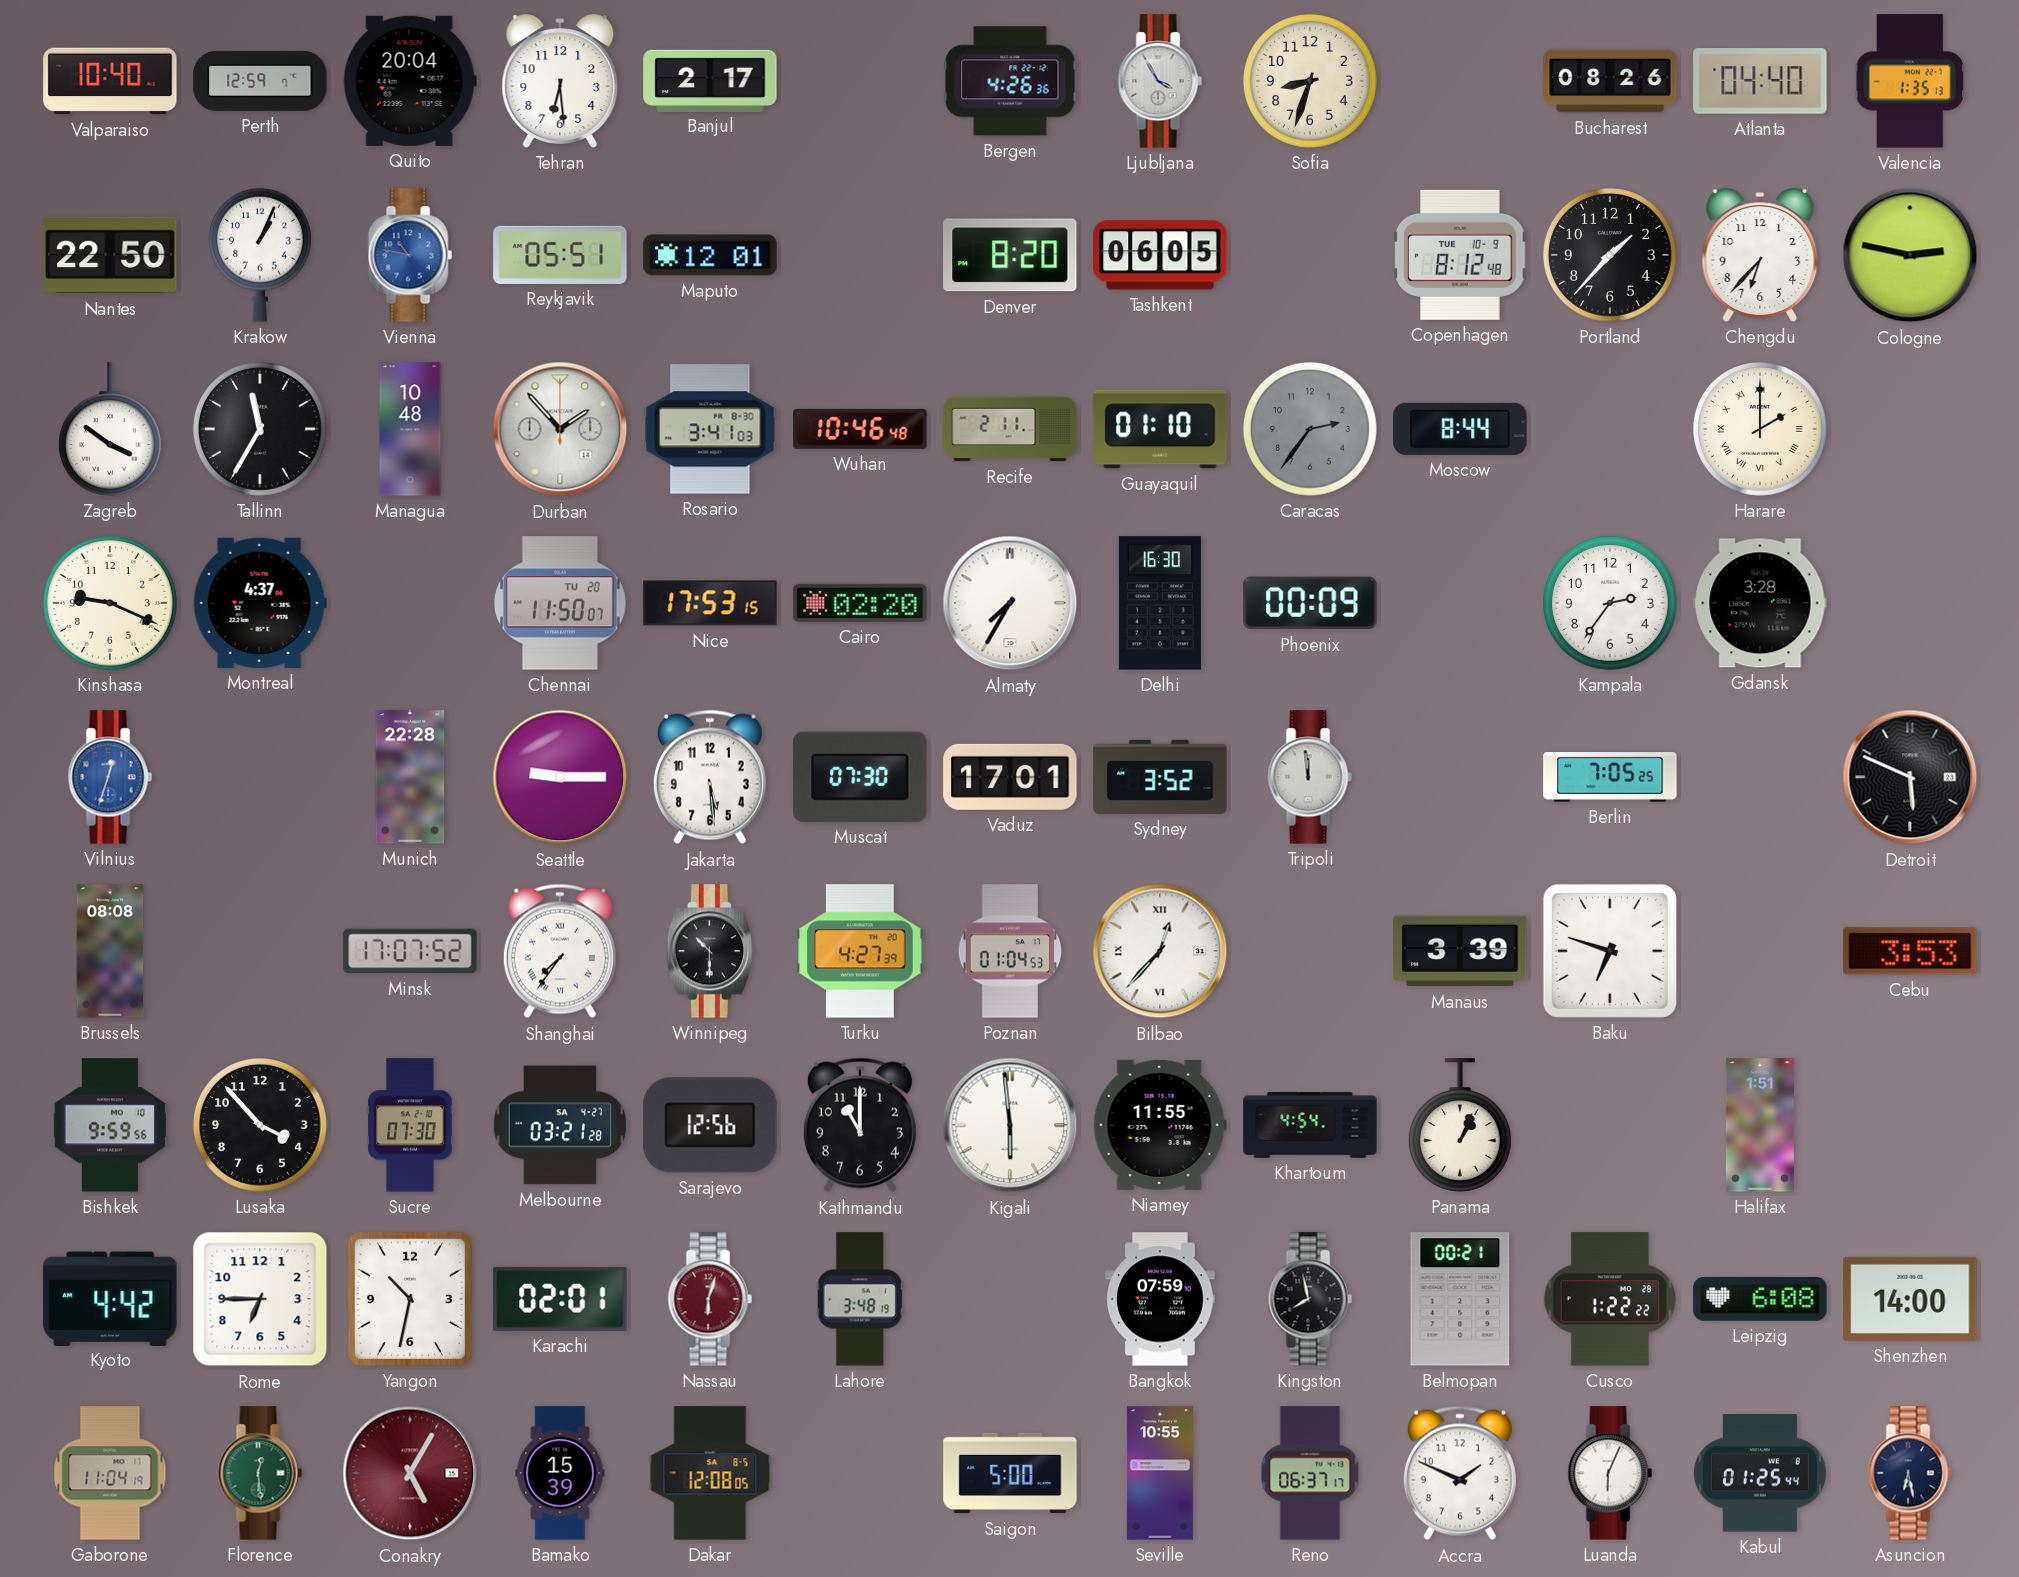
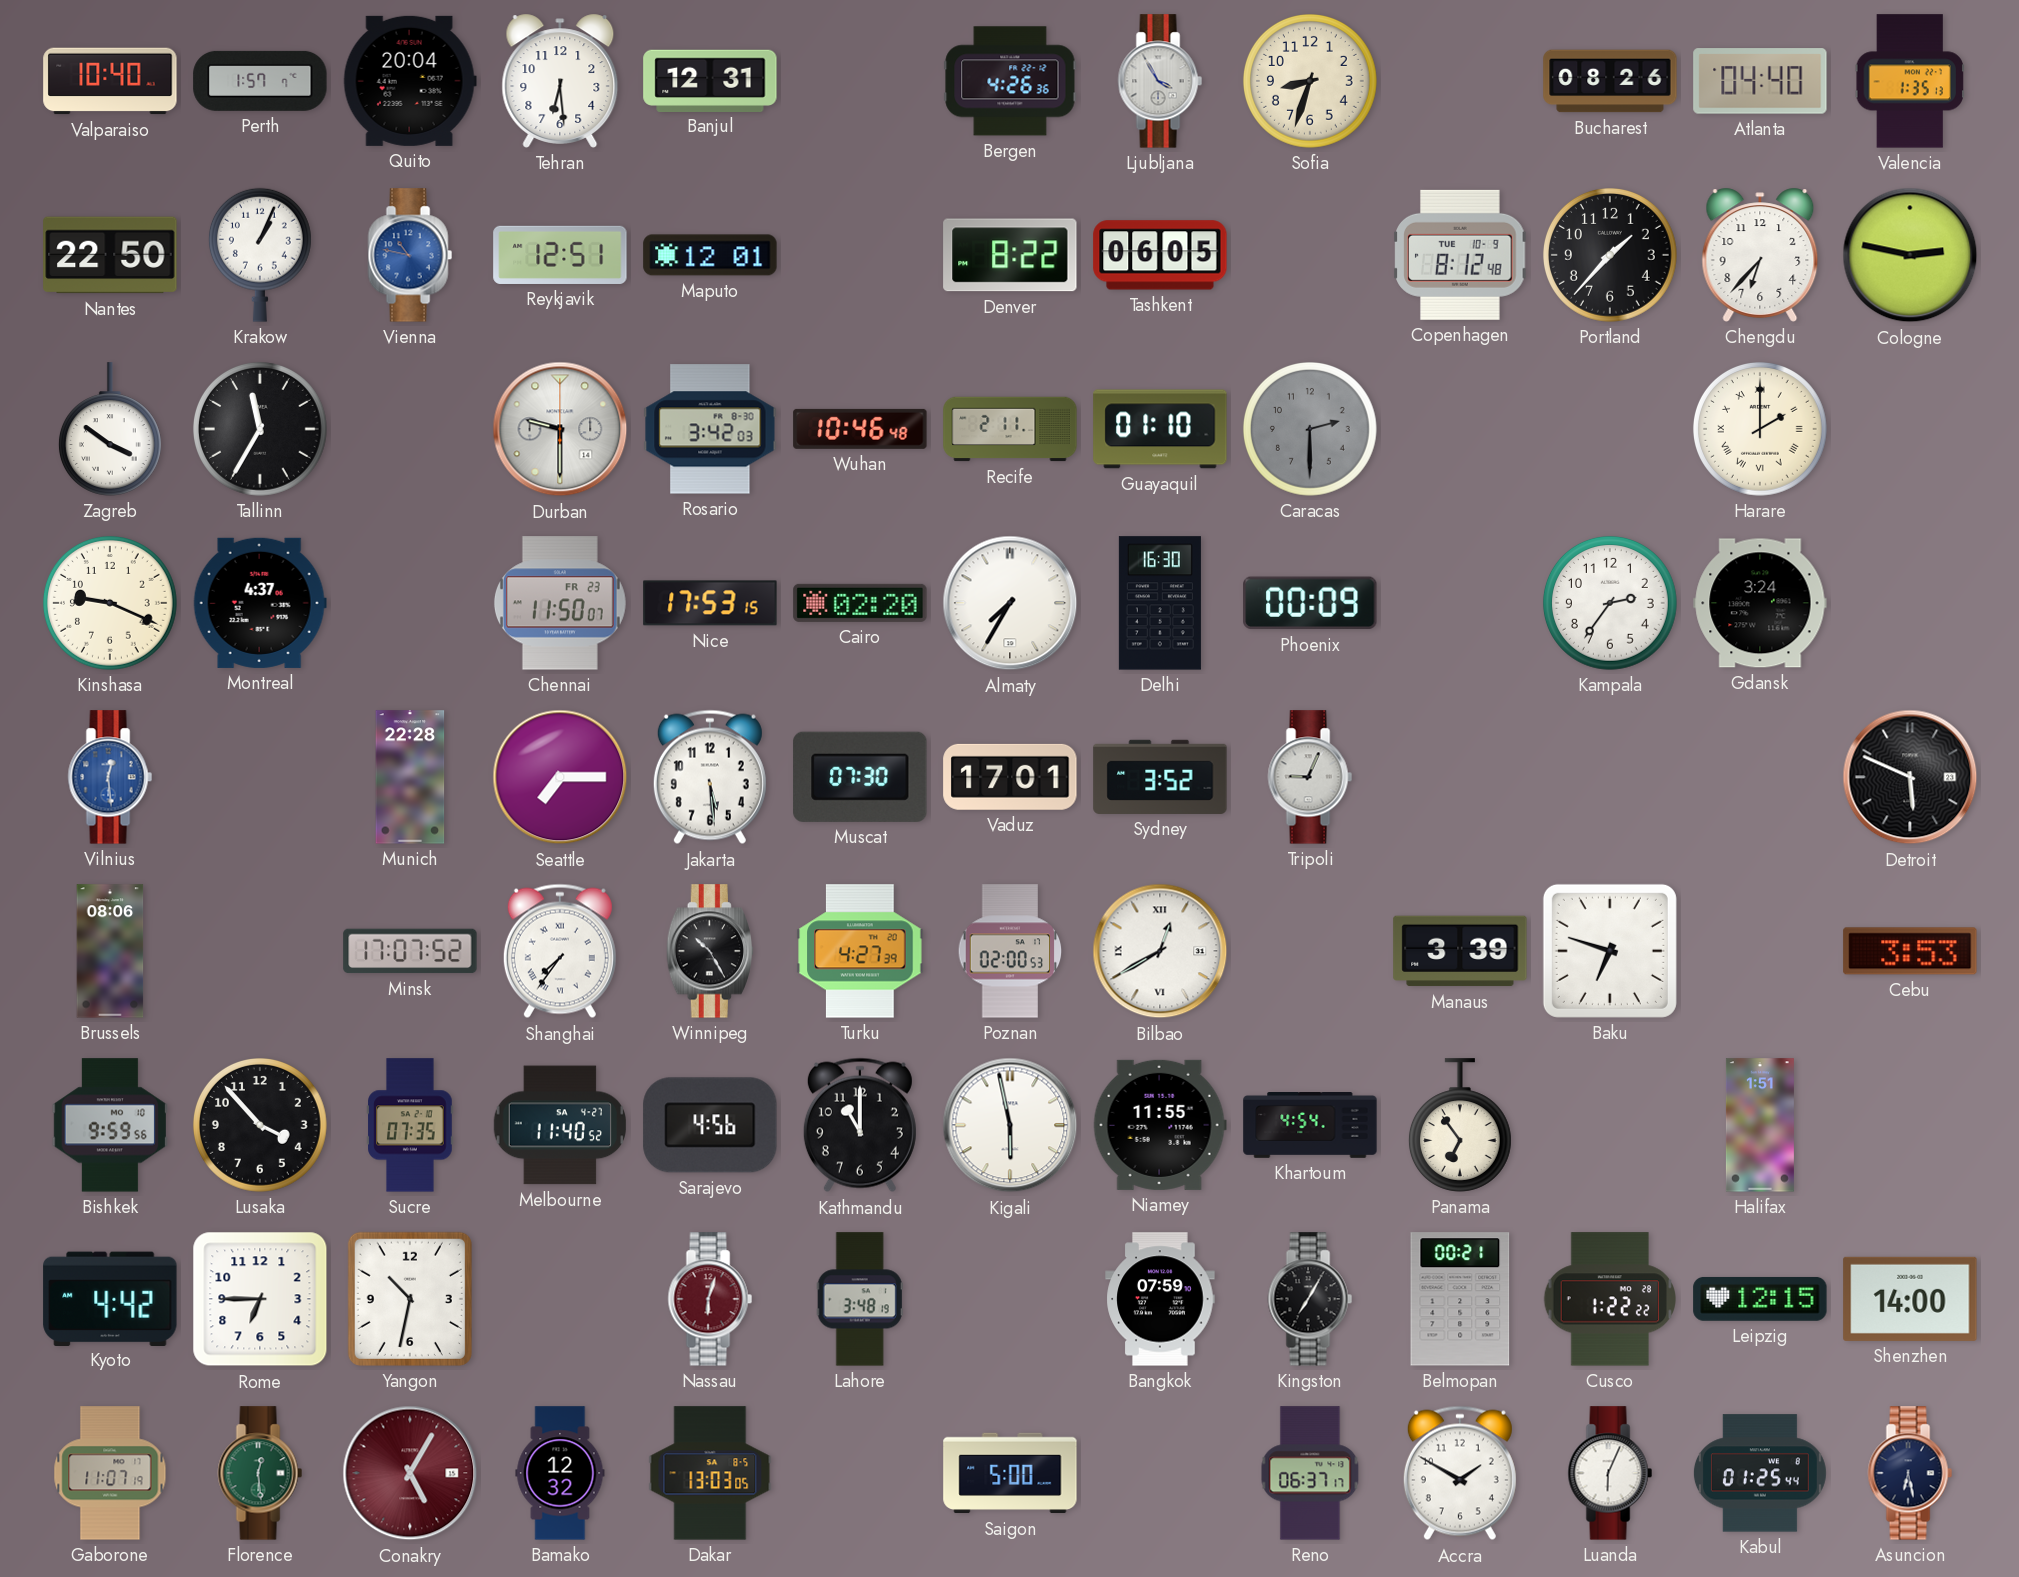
Perth: 12:59 -> 1:57 (260, 81)
Banjul: 2:17 -> 12:31 (710, 80)
Reykjavik: 05:51 -> 12:51 (560, 255)
Denver: 8:20 -> 8:22 (1010, 255)
Managua: 10:48 -> none (410, 429)
Durban: 1:53 -> 9:30 (560, 429)
Rosario: 3:41 -> 3:42 (710, 429)
Caracas: 2:36 -> 2:30 (1310, 430)
Moscow: 8:44 -> none (1460, 429)
Chennai date: TU 20 -> FR 23 (560, 603)
Gdansk: 3:28 -> 3:24 (1760, 603)
Vilnius: 12:33 -> 12:29 (110, 777)
Seattle: 9:15 -> 7:15 (560, 777)
Tripoli: 11:59 -> 9:04 (1310, 777)
Berlin: 7:05 -> none (1610, 777)
Brussels: 08:08 -> 08:06 (110, 951)
Winnipeg: 10:30 -> 10:25 (709, 951)
Poznan: 01:04 -> 02:00 (1010, 951)
Bilbao: 12:37 -> 12:40 (1160, 951)
Sucre: 07:30 -> 07:35 (410, 1125)
Melbourne: 03:21 -> 11:40 (559, 1125)
Sarajevo: 12:56 -> 4:56 (710, 1125)
Kigali: 5:59 -> 5:58 (1010, 1125)
Panama: 1:04 -> 6:54 (1460, 1125)
Karachi: 02:01 -> none (560, 1299)
Kingston: 7:58 -> 7:05 (1310, 1299)
Leipzig: 6:08 -> 12:15 (1760, 1299)
Gaborone: 11:04 -> 11:07 (110, 1473)
Bamako: 15:39 -> 12:32 (560, 1473)
Dakar: 12:08 -> 13:03 (710, 1473)
Seville: 10:55 -> none (1160, 1473)
Accra: 1:49 -> 1:50 (1460, 1473)
